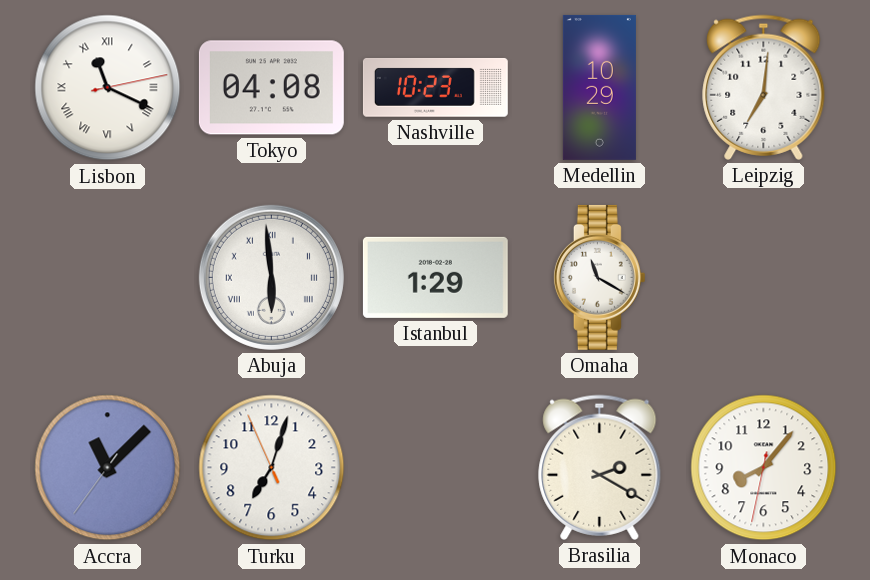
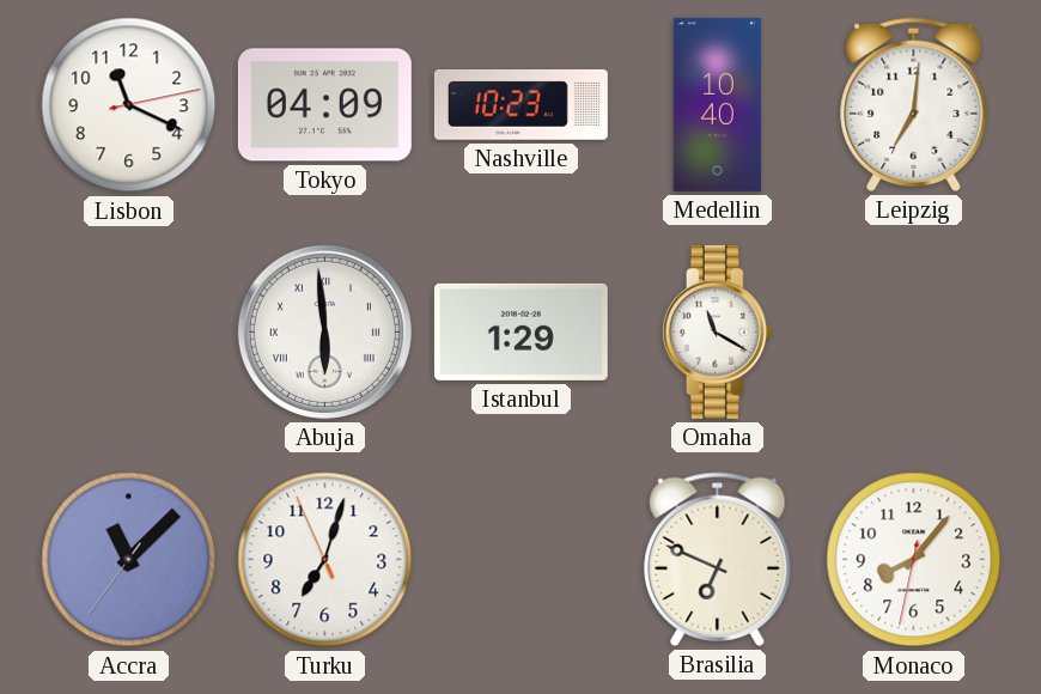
Lisbon numerals: Roman -> Arabic (129, 105)
Tokyo: 04:08 -> 04:09 (324, 105)
Medellin: 10:29 -> 10:40 (717, 104)
Brasilia: 2:20 -> 6:49 (718, 559)
